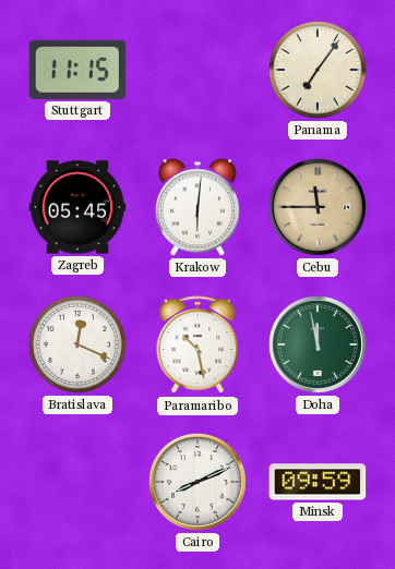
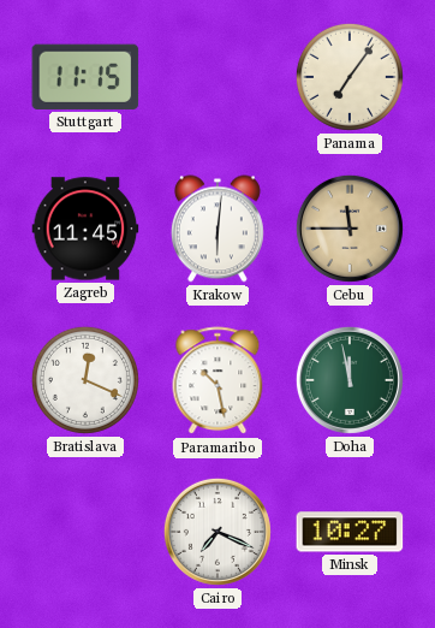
Zagreb: 05:45 -> 11:45 (85, 229)
Cairo: 8:11 -> 7:19 (218, 532)
Minsk: 09:59 -> 10:27 (350, 532)
